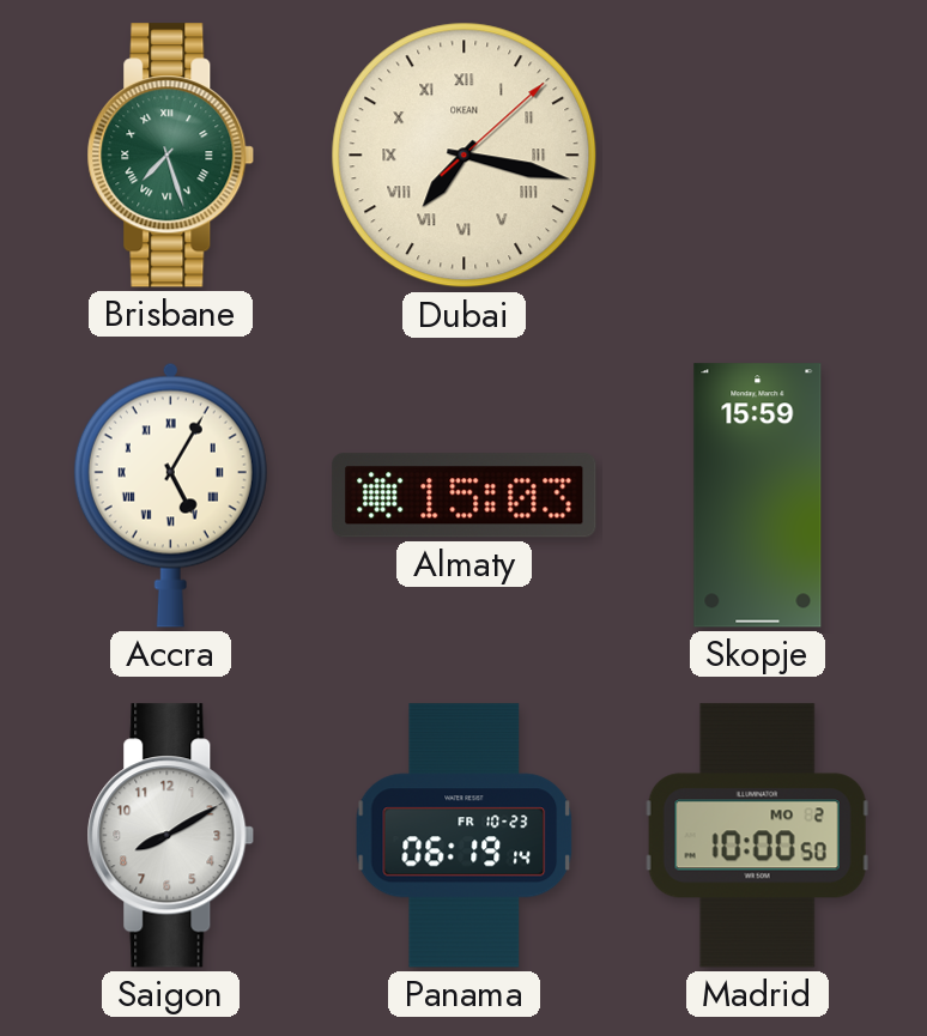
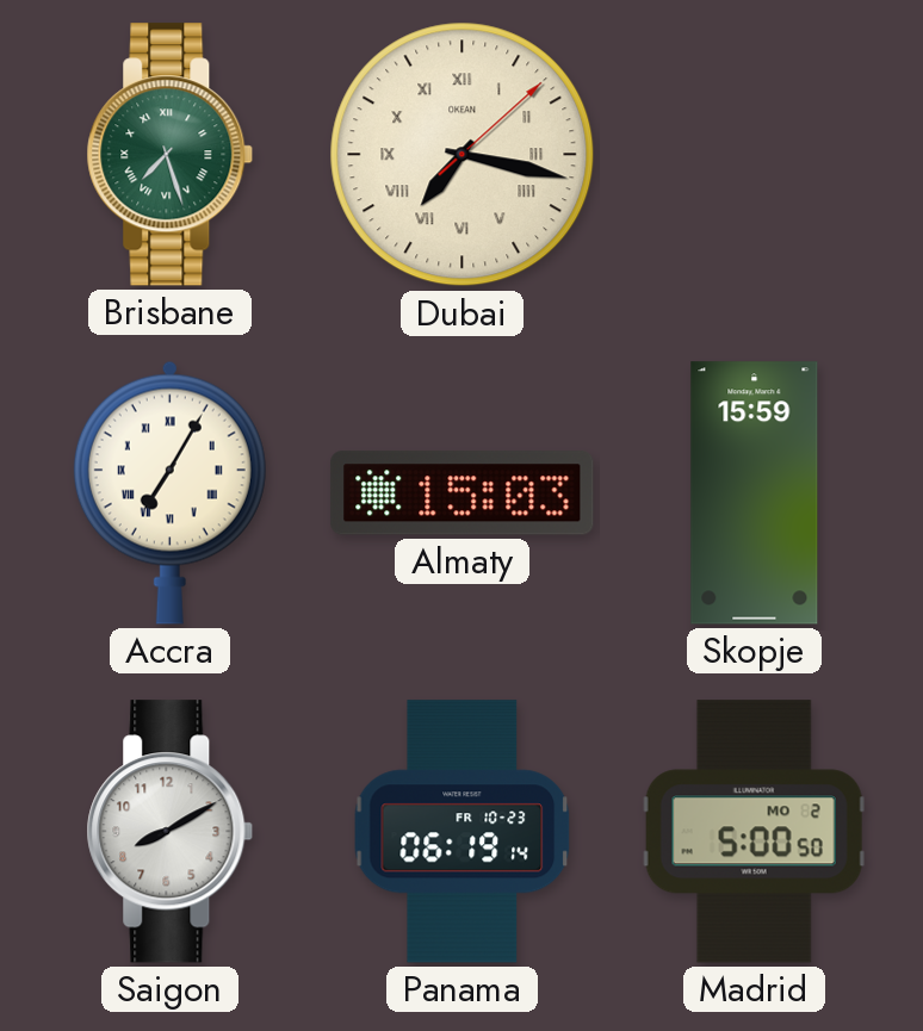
Accra: 5:05 -> 7:05 (169, 492)
Madrid: 10:00 -> 5:00 (754, 832)
